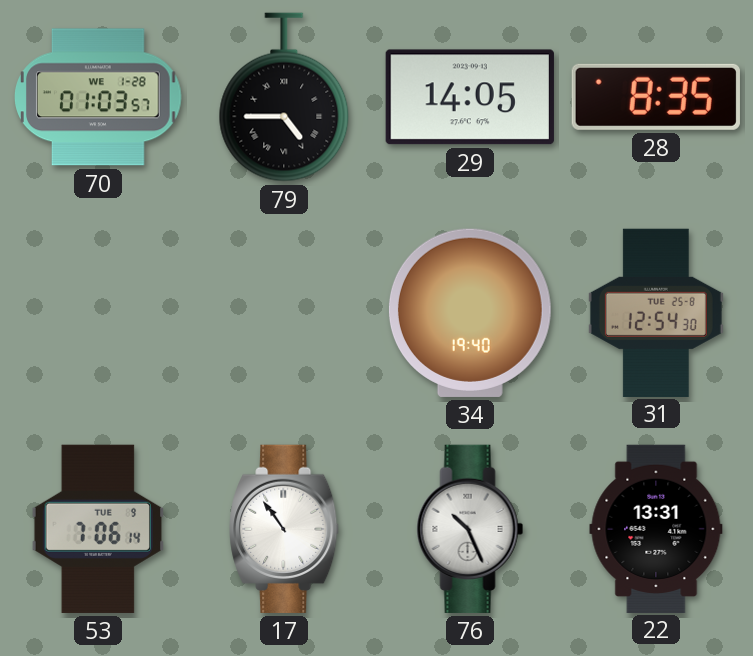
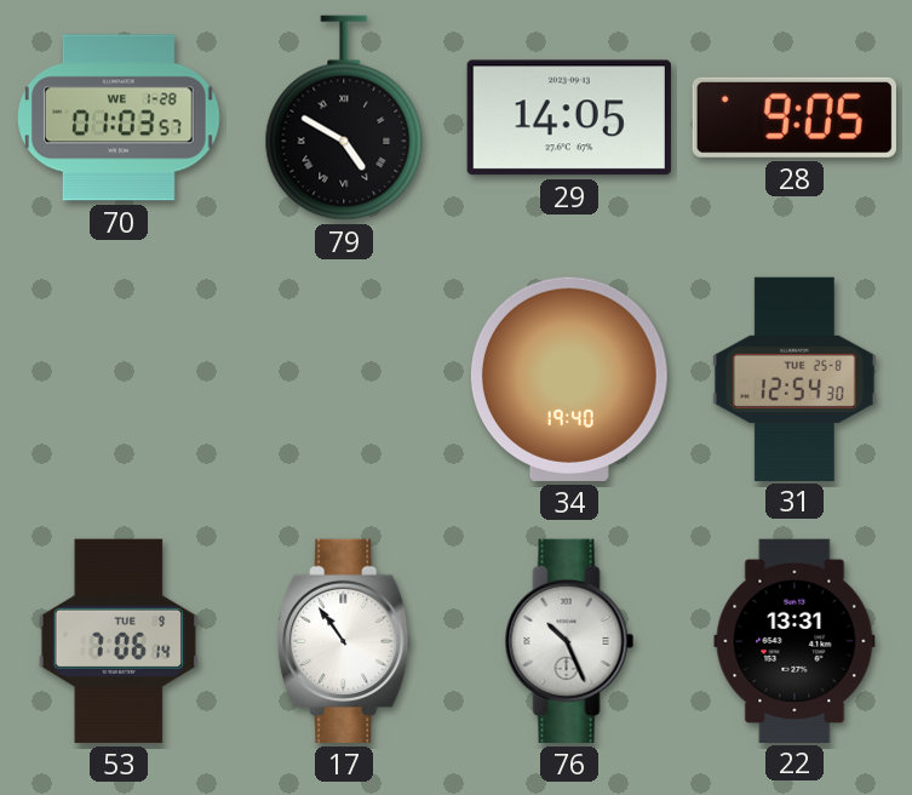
79: 4:45 -> 4:50 (344, 118)
28: 8:35 -> 9:05 (795, 118)
